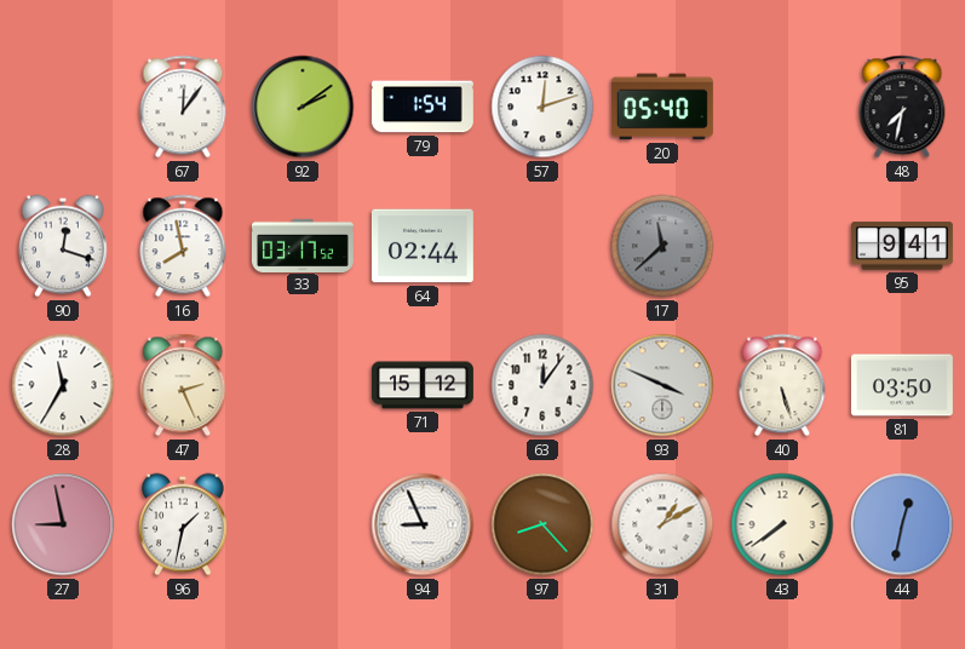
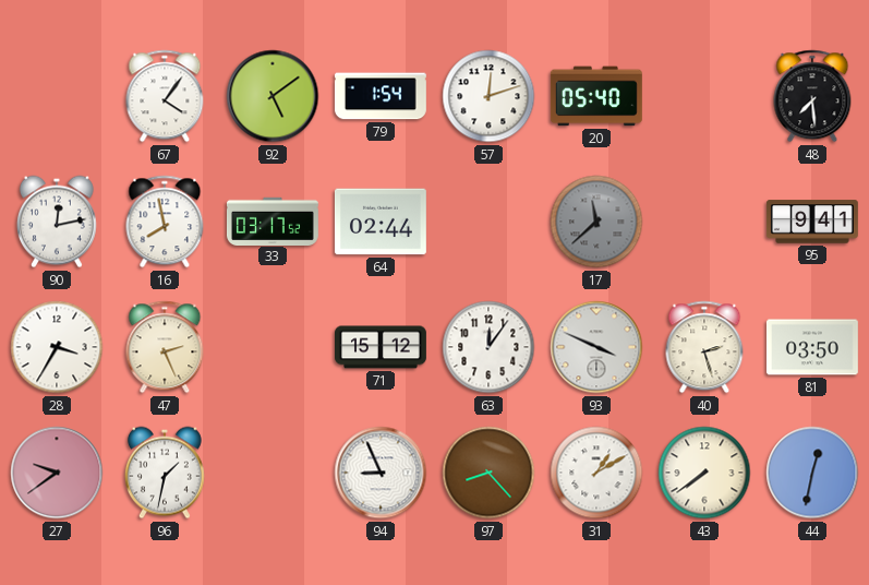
67: 12:06 -> 4:06 (165, 96)
92: 2:09 -> 5:09 (273, 96)
48: 7:32 -> 7:29 (812, 96)
90: 12:18 -> 12:13 (57, 222)
28: 11:35 -> 3:35 (57, 347)
40: 5:27 -> 2:27 (704, 347)
27: 8:58 -> 9:39 (57, 473)
